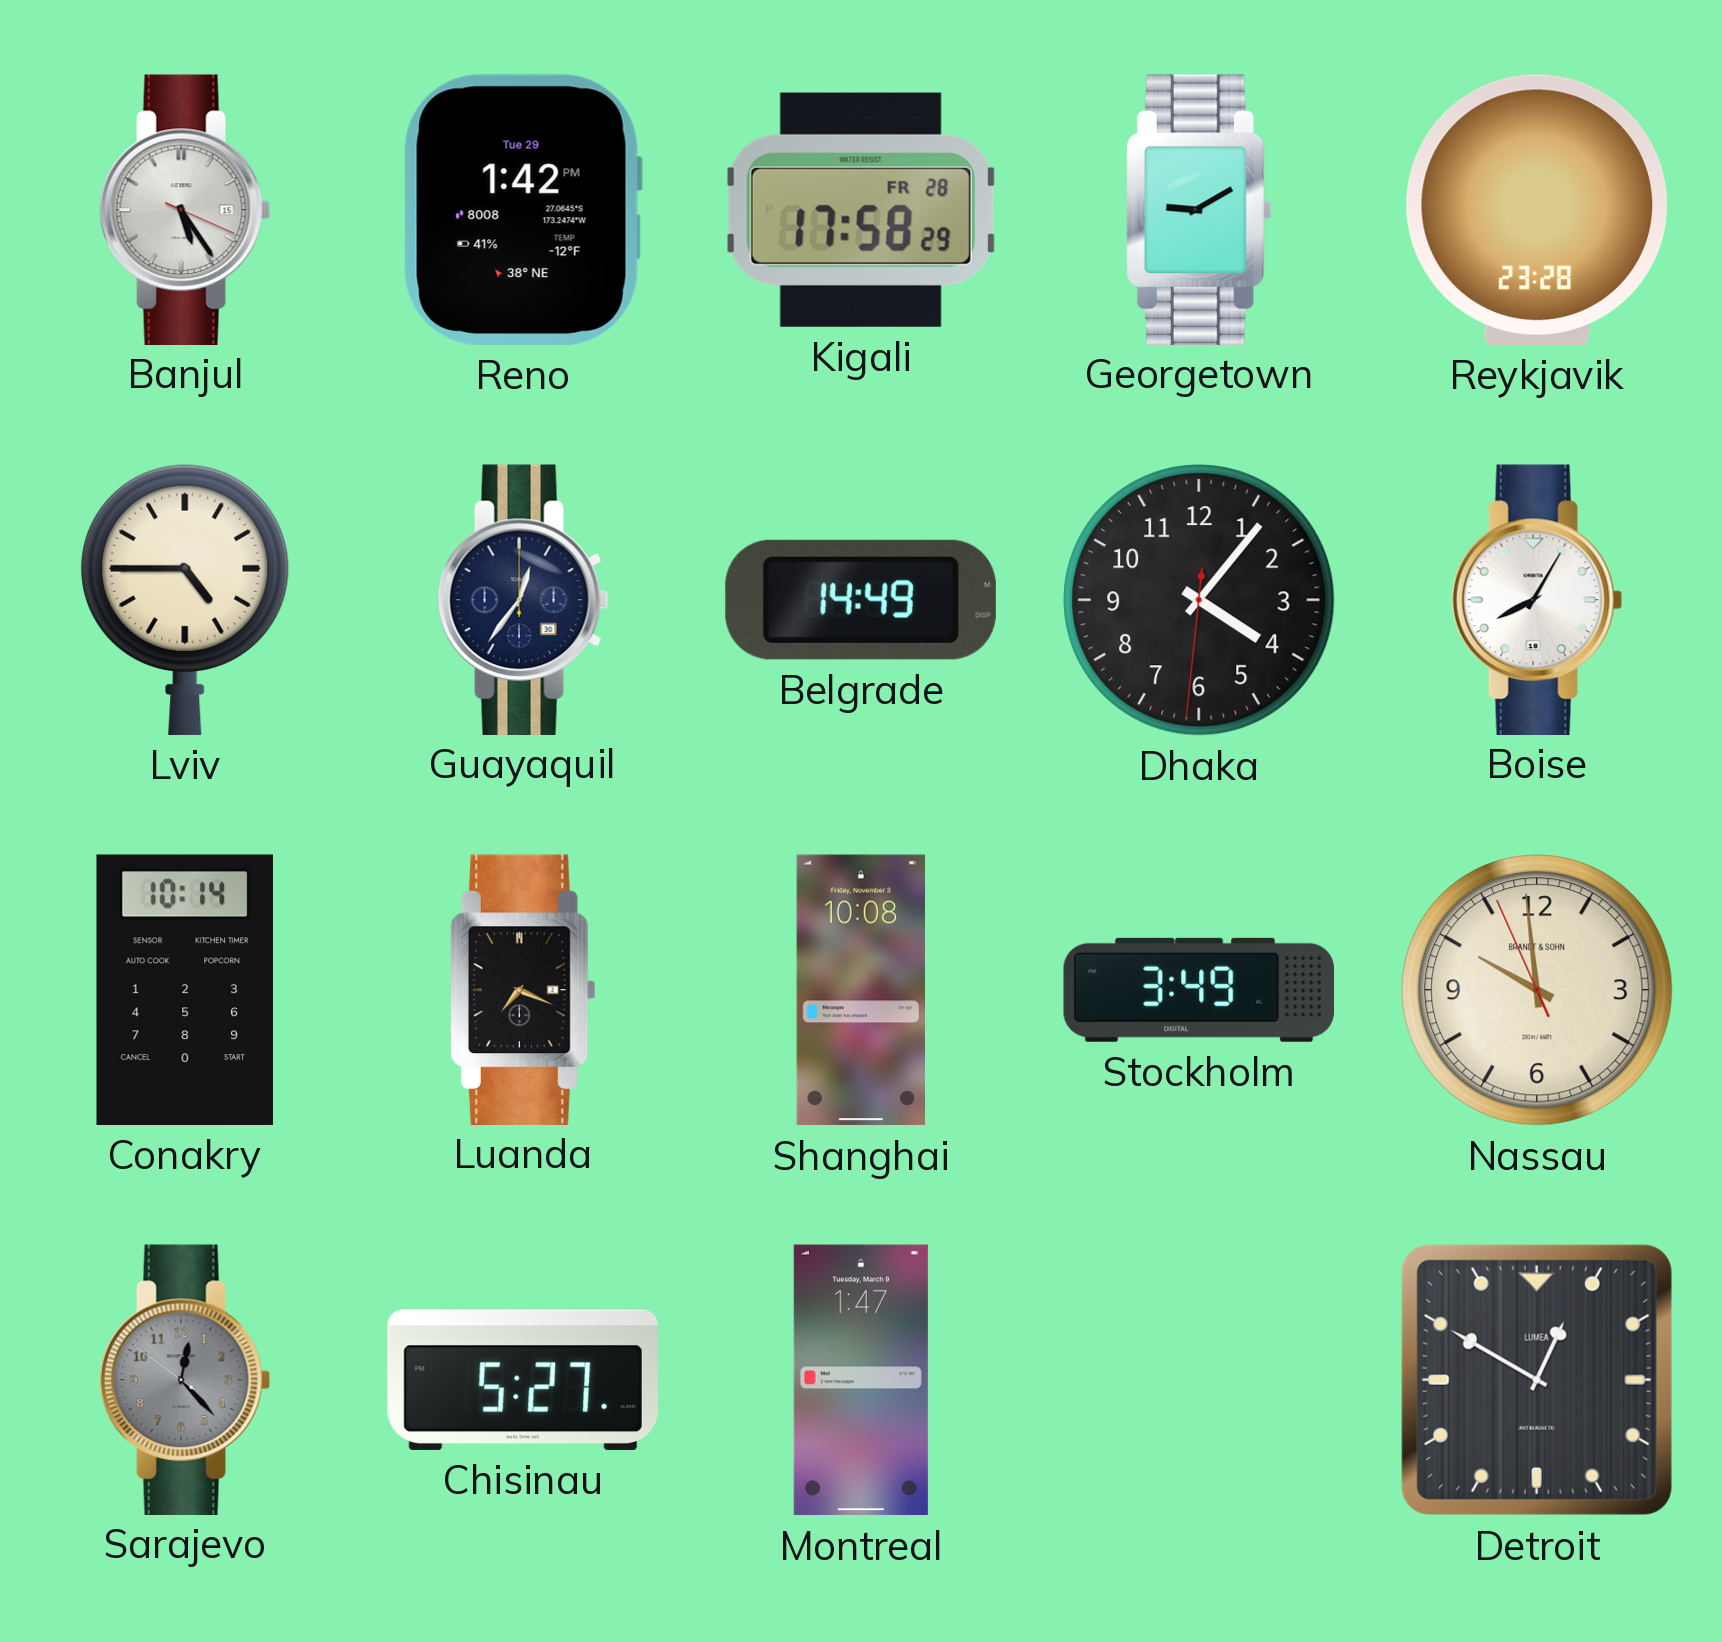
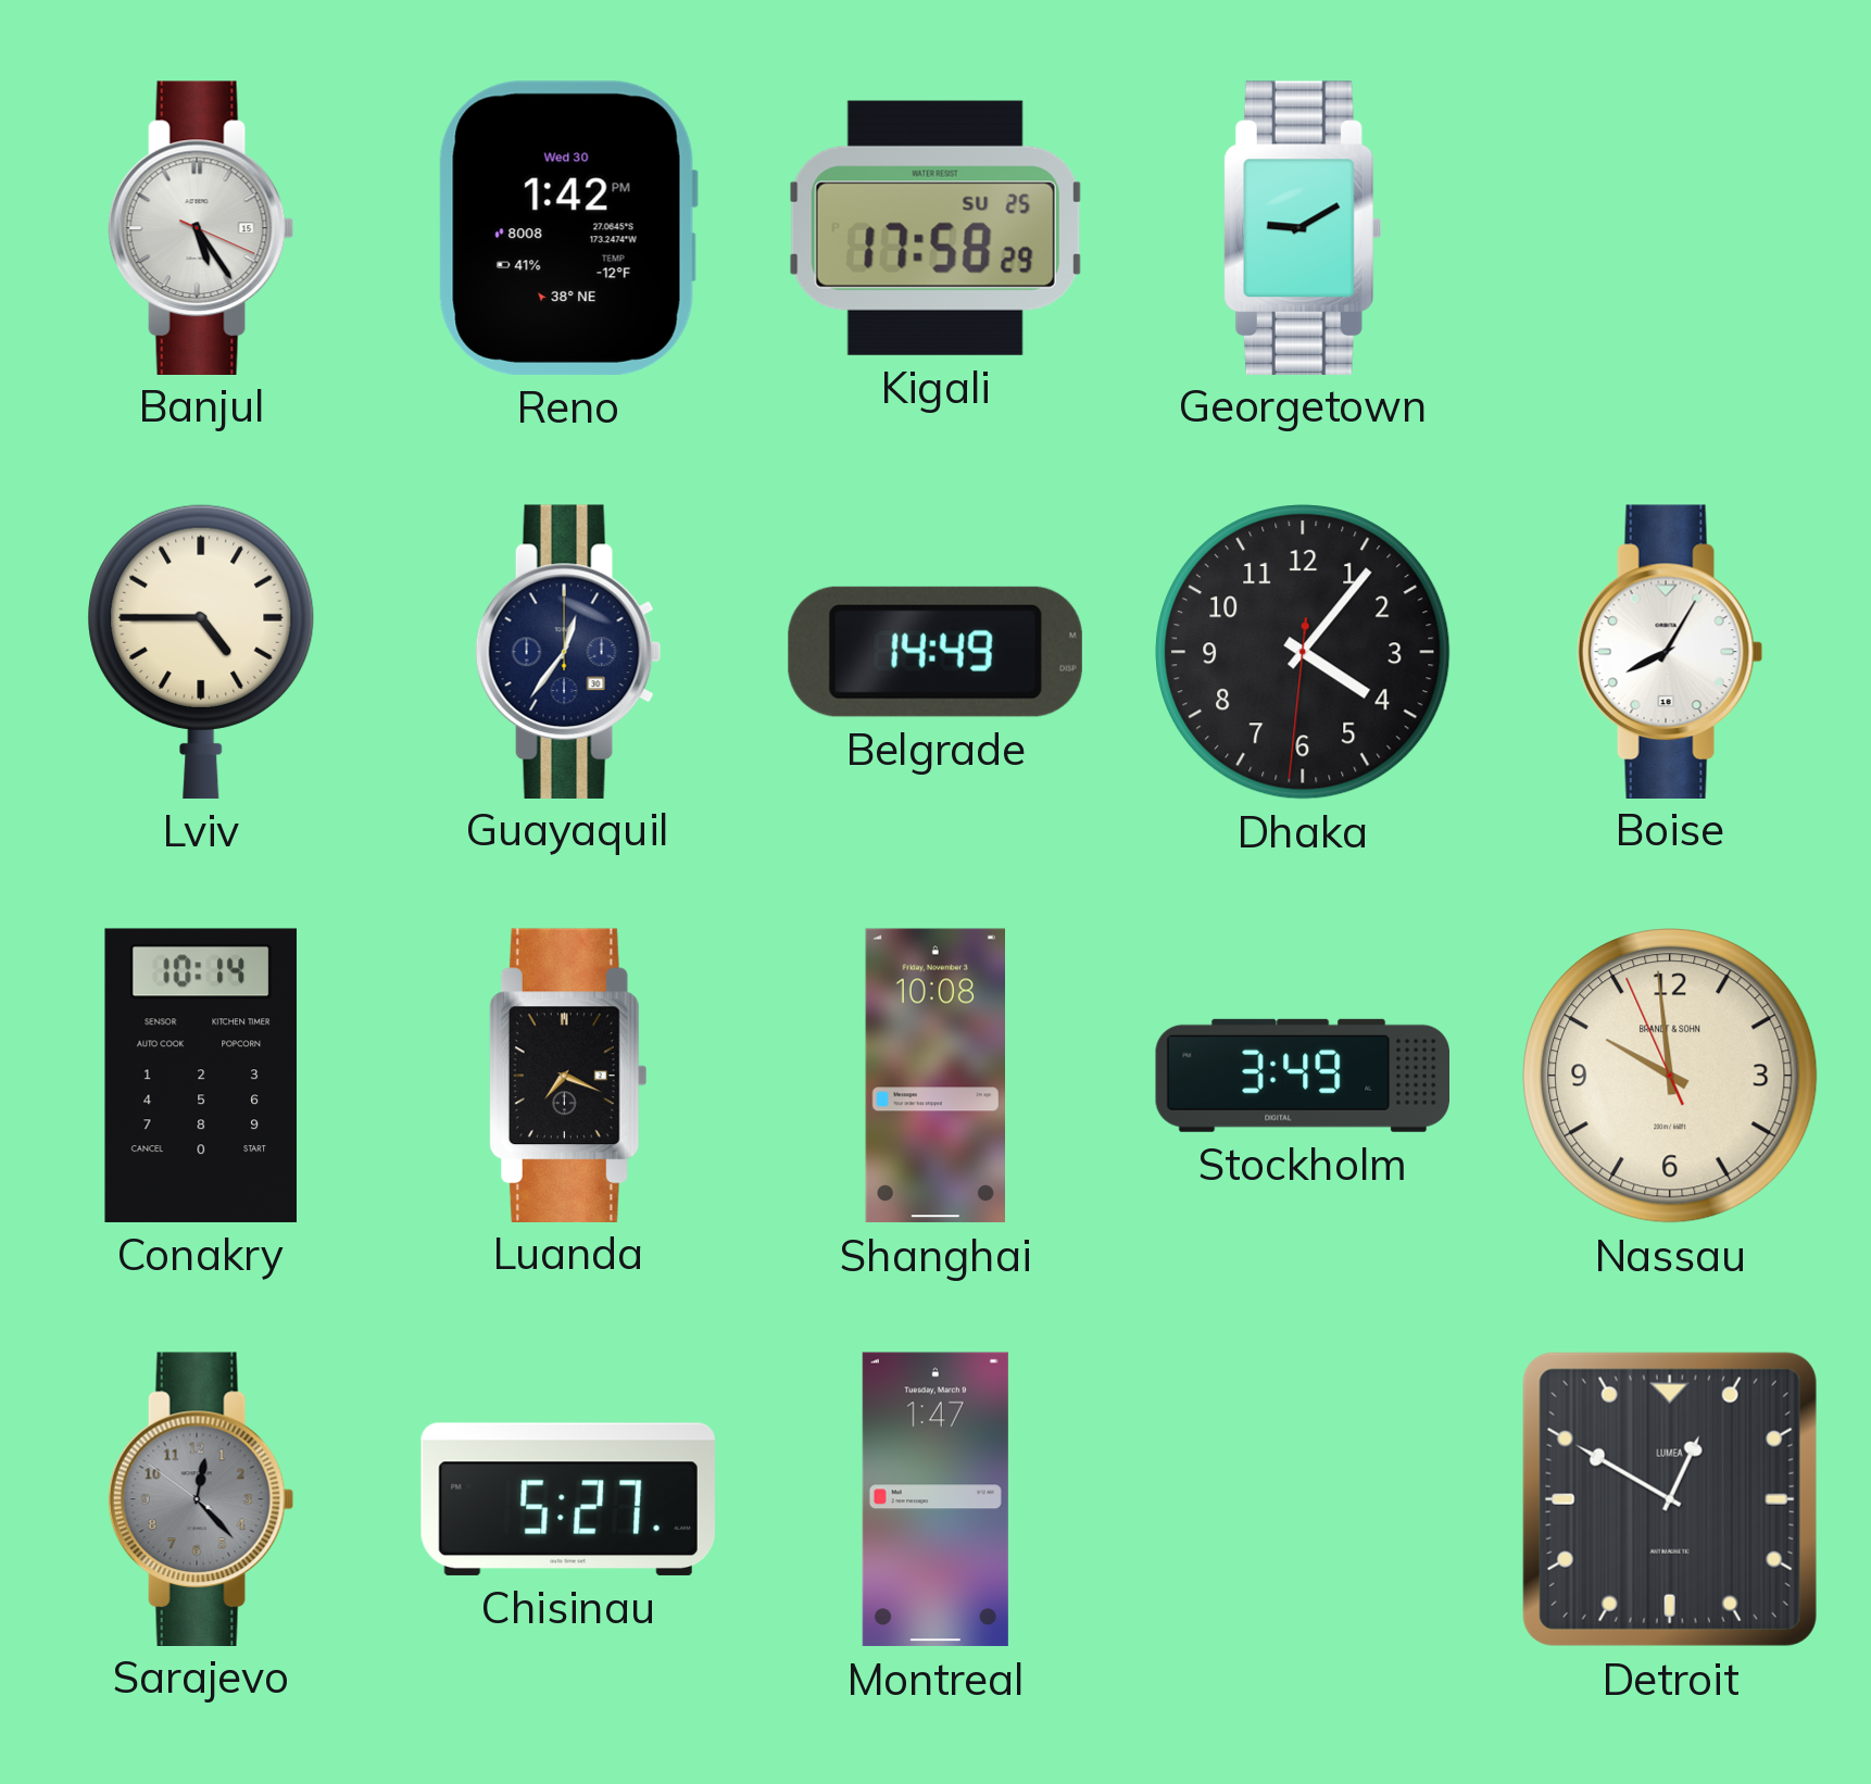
Reno date: Tue 29 -> Wed 30 (568, 228)
Kigali date: FR 28 -> SU 25 (936, 228)
Reykjavik: 23:28 -> none (1537, 210)
